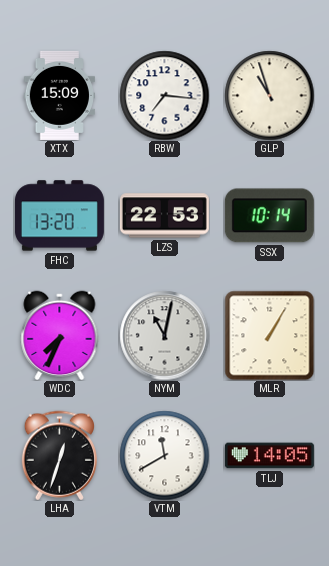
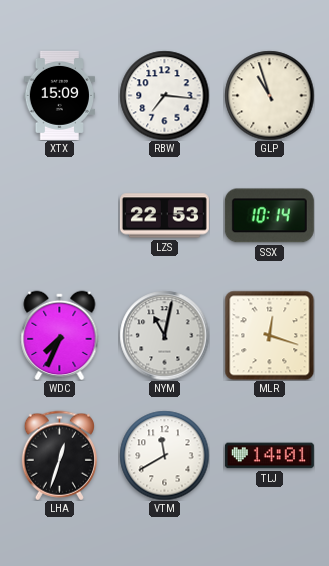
FHC: 13:20 -> none (59, 216)
MLR: 1:05 -> 12:18 (269, 335)
TLJ: 14:05 -> 14:01 (269, 456)
